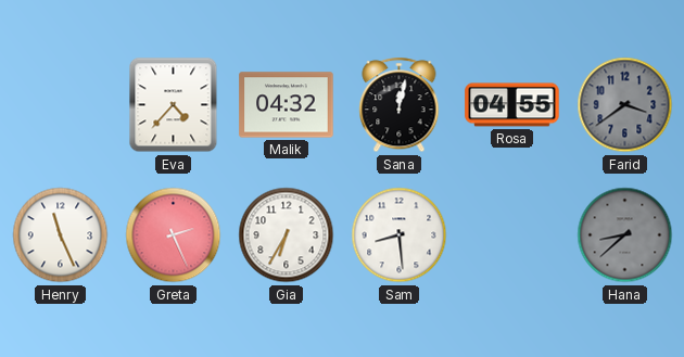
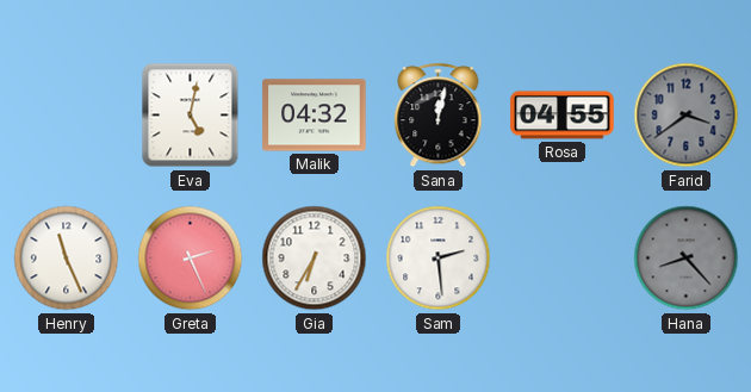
Eva: 4:37 -> 5:02 (191, 116)
Sam: 8:29 -> 2:29 (439, 259)
Hana: 8:38 -> 8:23 (687, 259)
